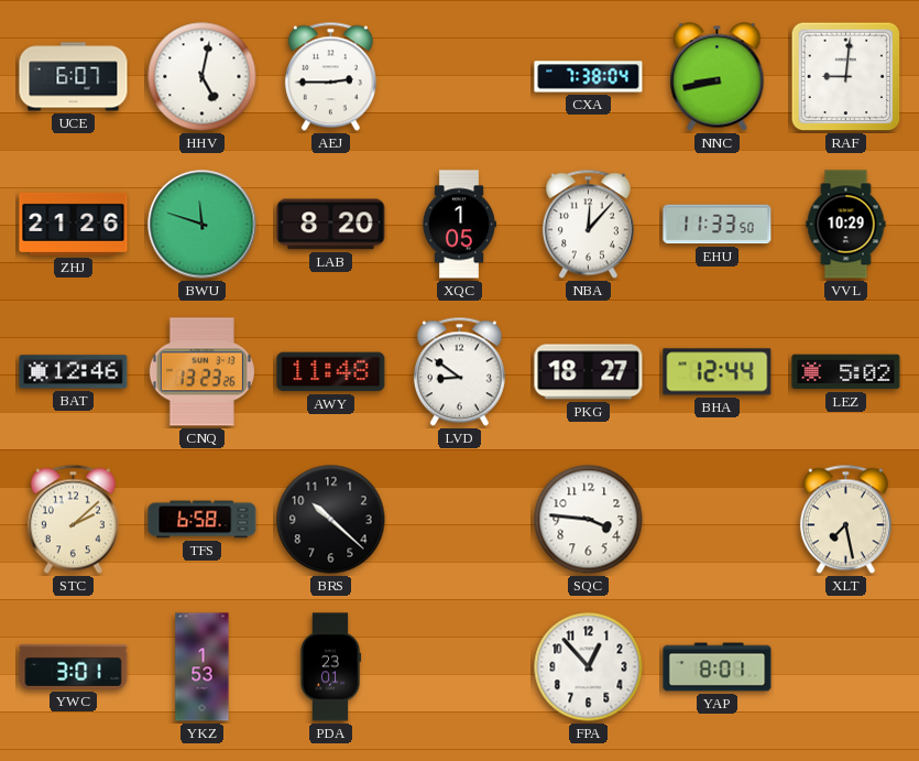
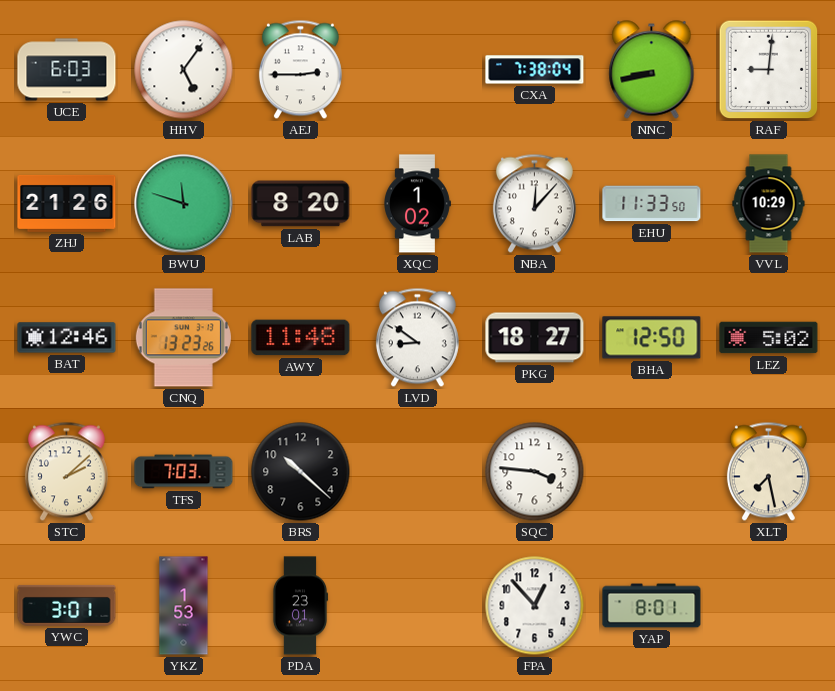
UCE: 6:07 -> 6:03 (67, 70)
HHV: 5:02 -> 5:06 (184, 70)
XQC: 1:05 -> 1:02 (418, 204)
BHA: 12:44 -> 12:50 (652, 338)
TFS: 6:58 -> 7:03 (184, 472)
